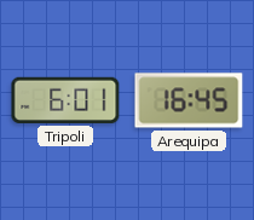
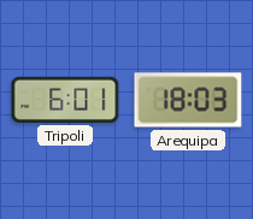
Arequipa: 16:45 -> 18:03 (188, 100)
